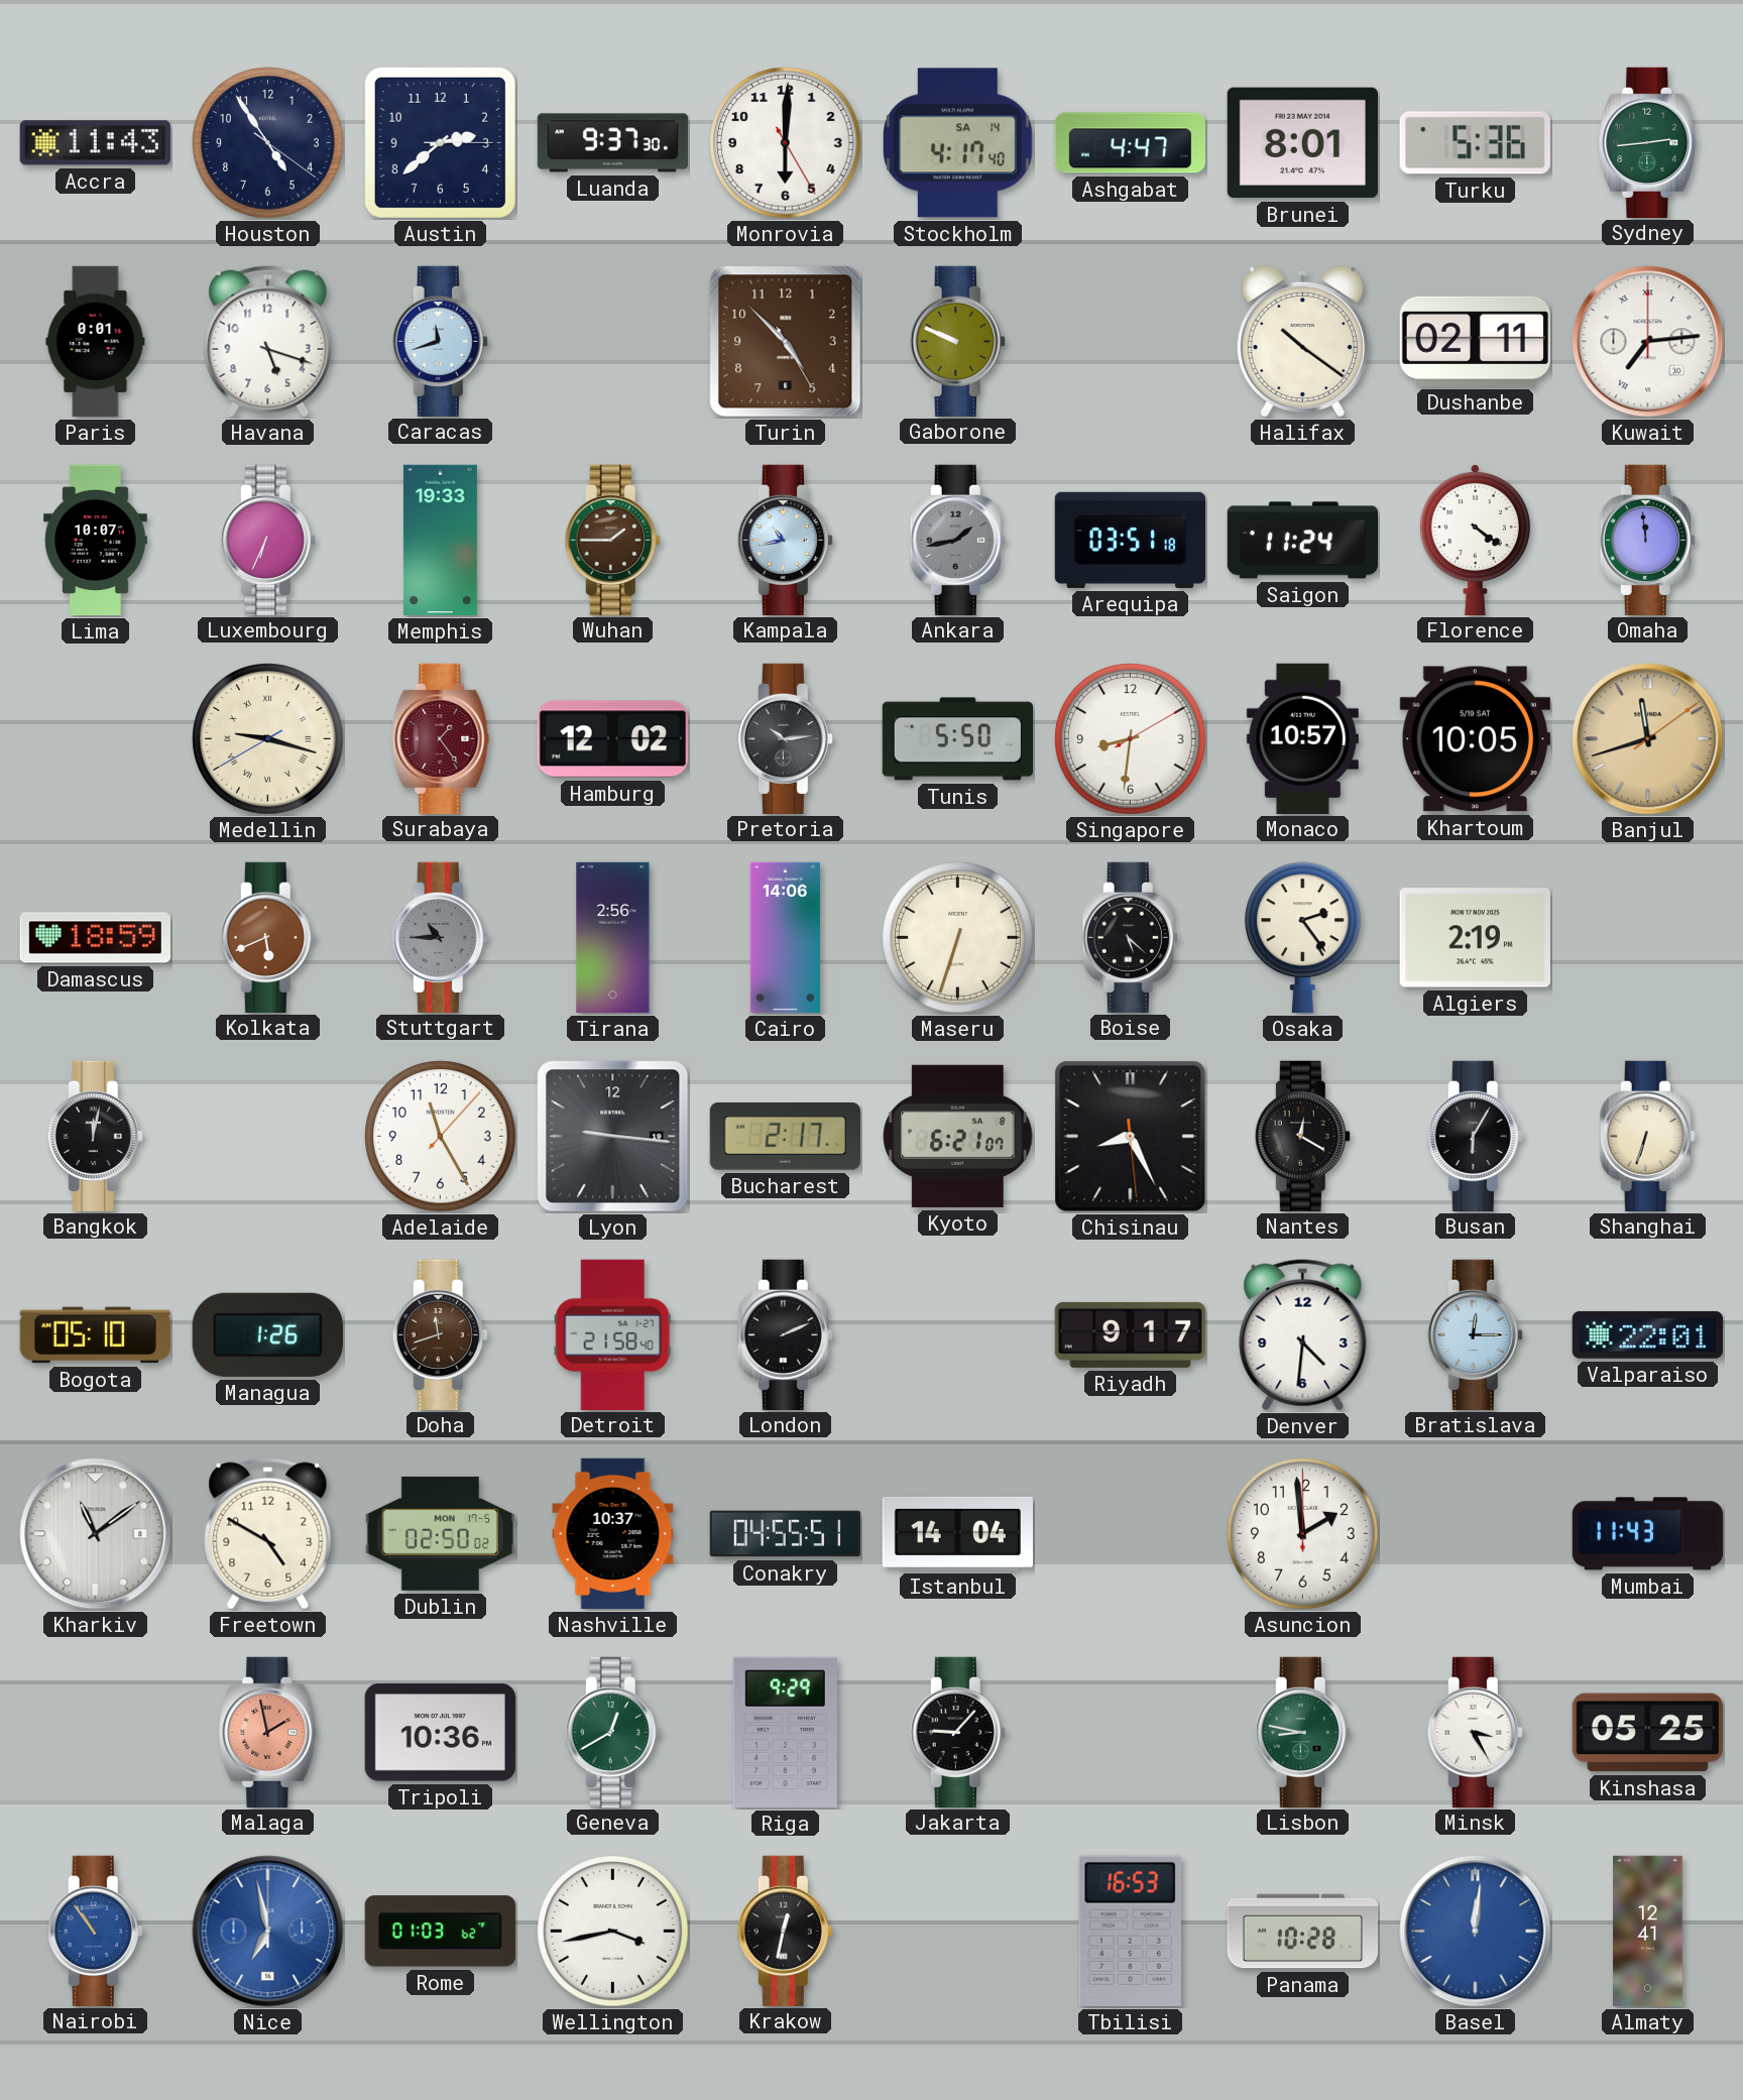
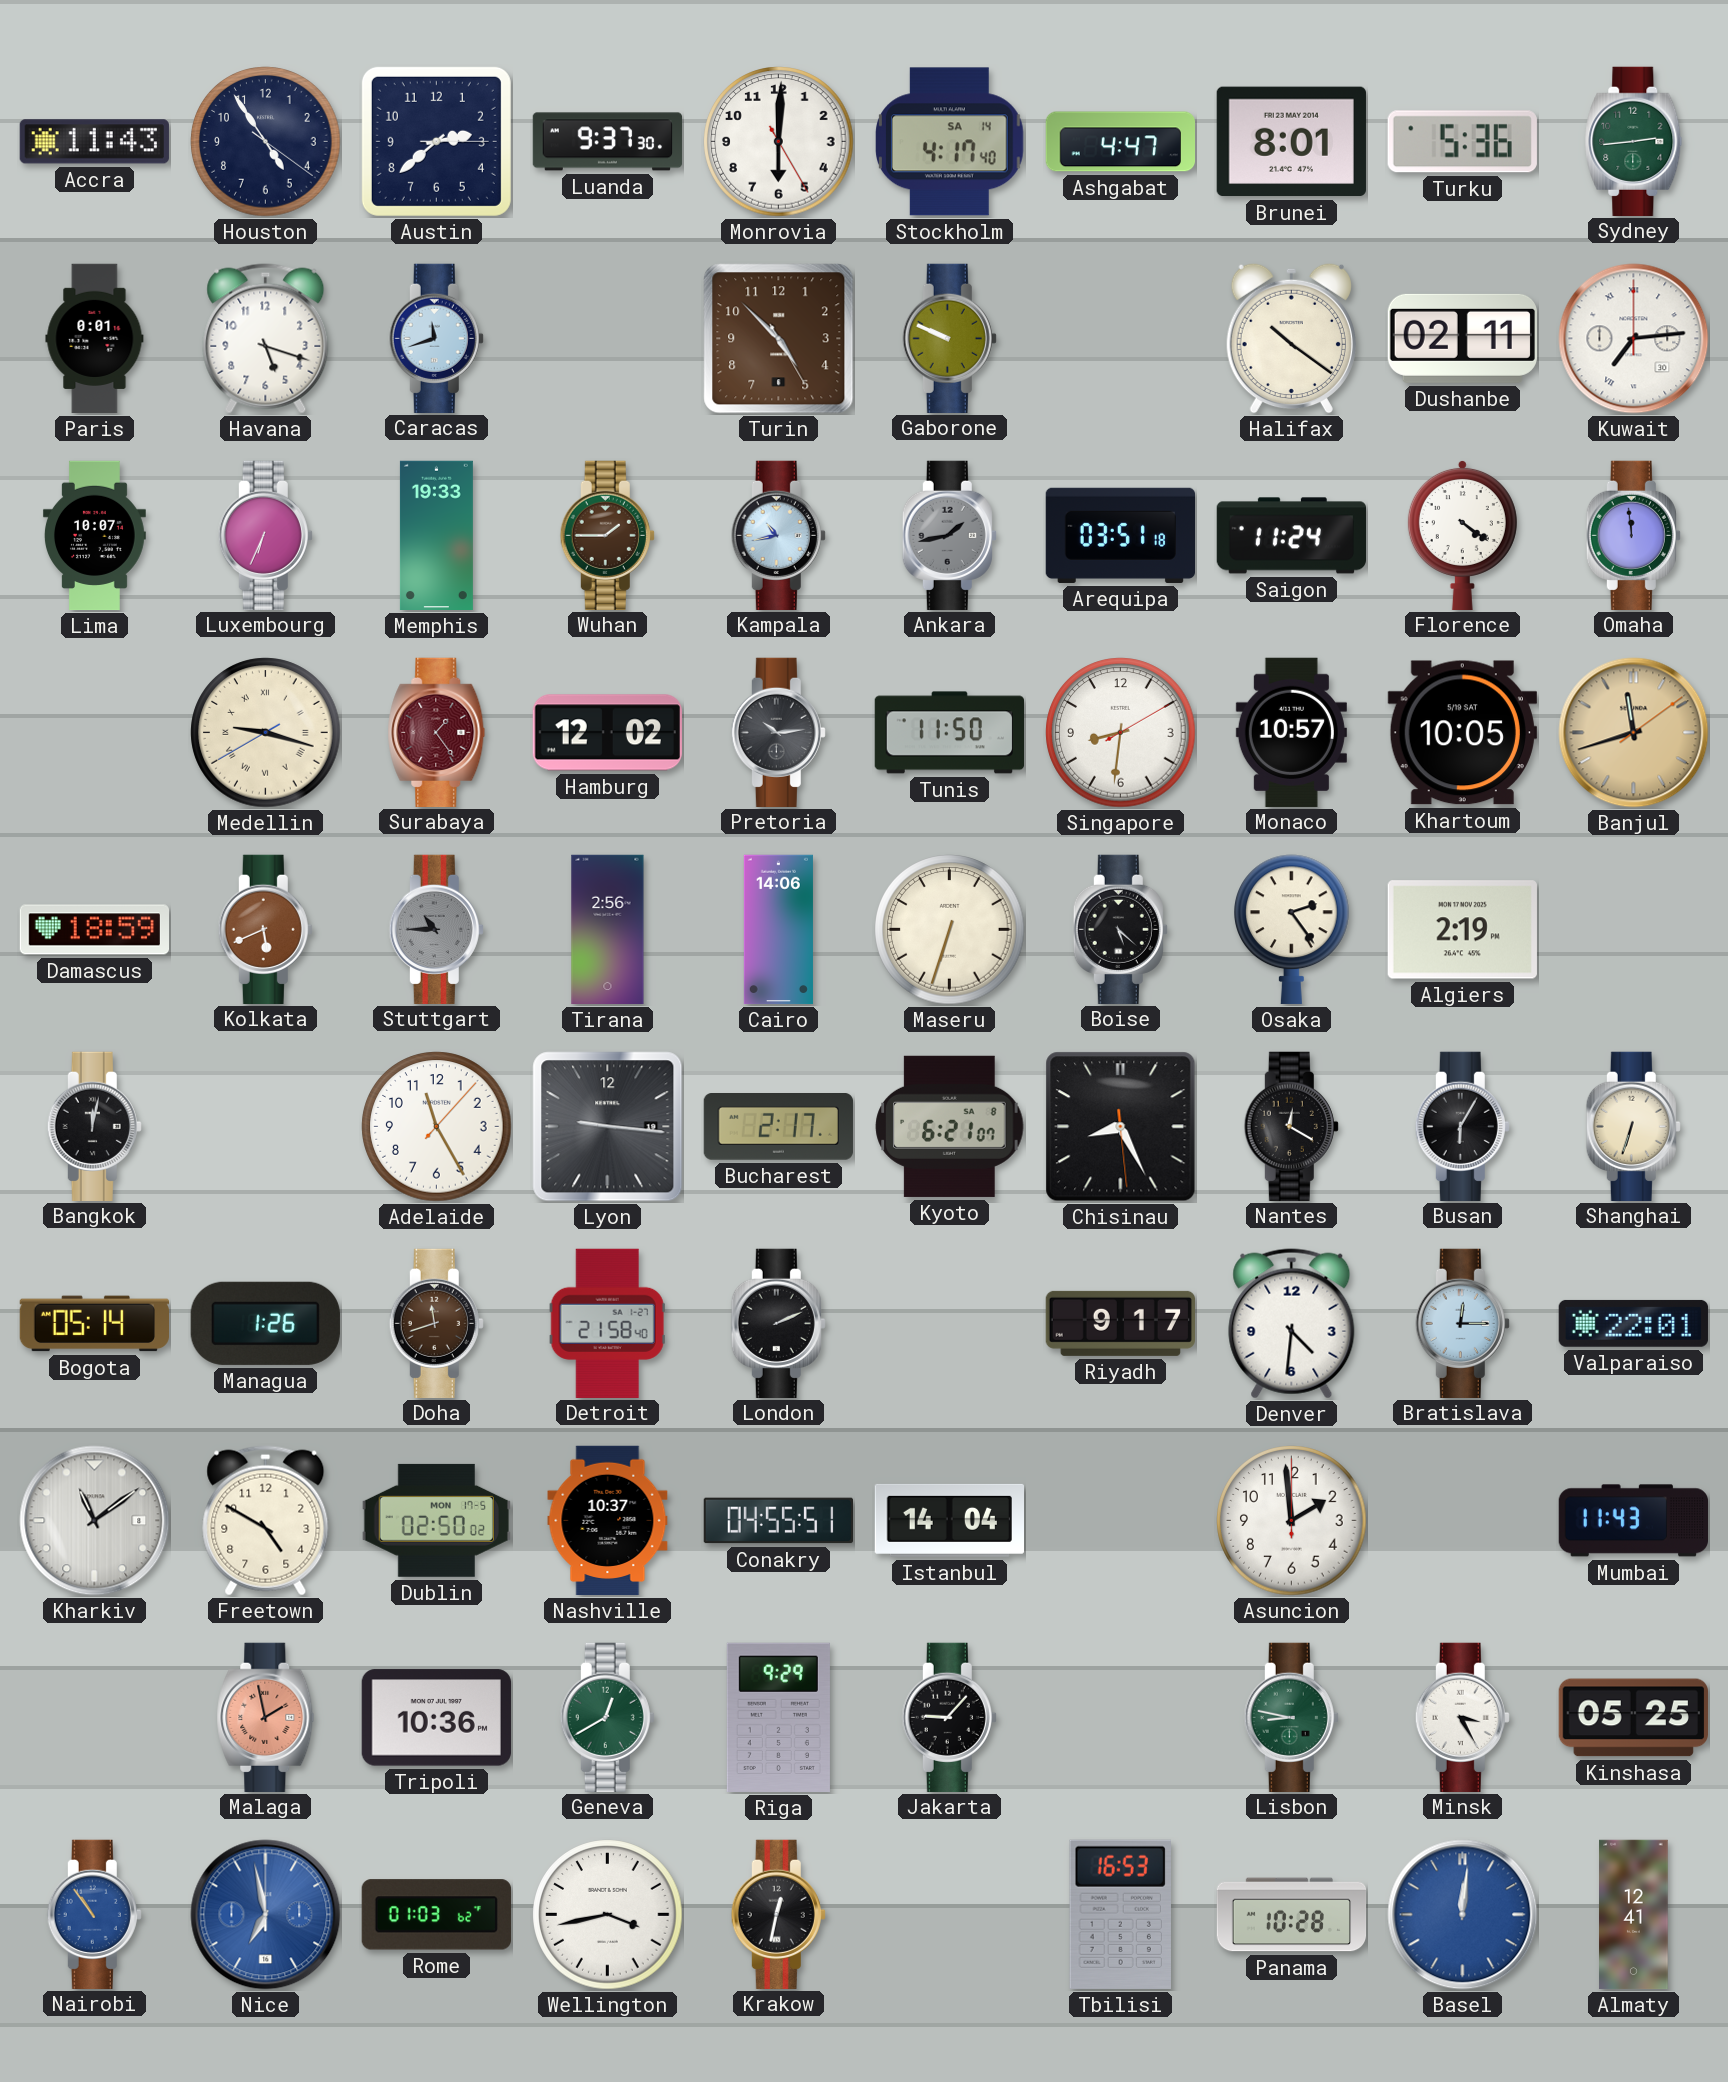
Tunis: 5:50 -> 11:50 (949, 733)
Bogota: 05:10 -> 05:14 (94, 1324)
